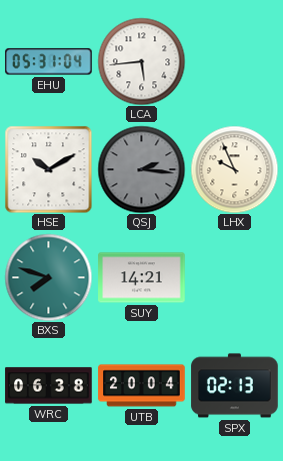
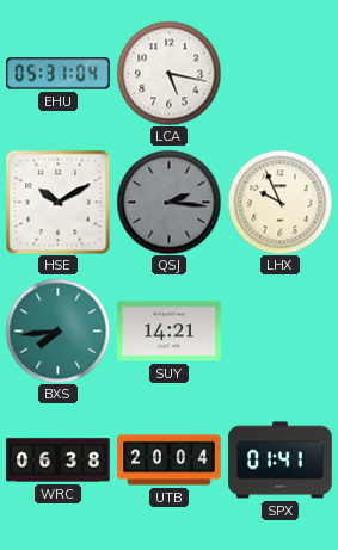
LCA: 5:44 -> 5:17 (168, 73)
BXS: 7:48 -> 7:44 (57, 330)
SPX: 02:13 -> 01:41 (281, 461)
